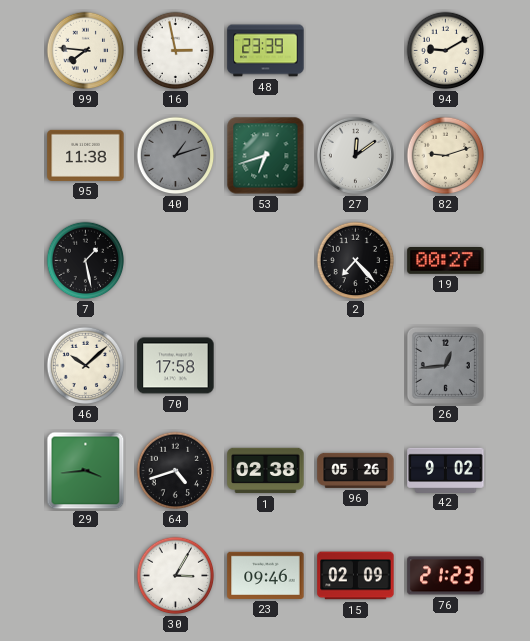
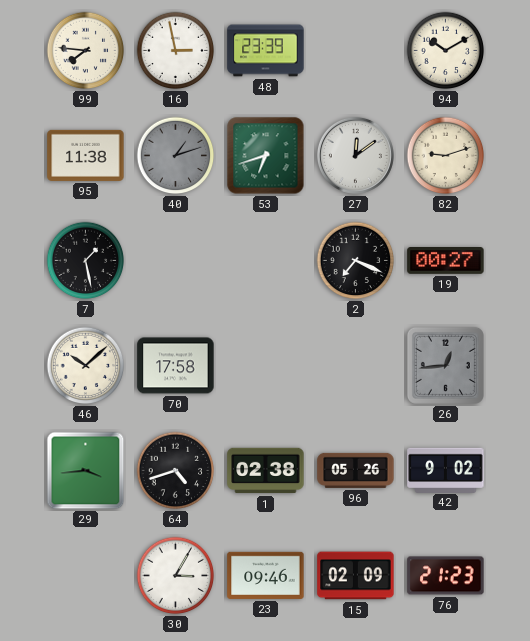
94: 9:10 -> 10:10 (446, 51)
2: 7:23 -> 7:19 (356, 261)
